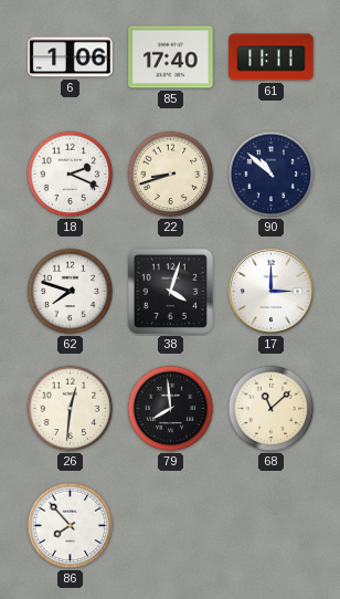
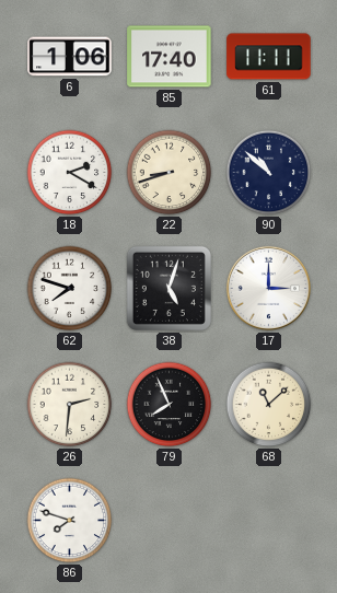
18: 2:19 -> 2:20 (70, 173)
38: 4:03 -> 5:03 (168, 288)
26: 12:31 -> 2:31 (70, 405)
79: 7:59 -> 7:56 (170, 405)
86: 7:53 -> 7:48 (70, 521)
